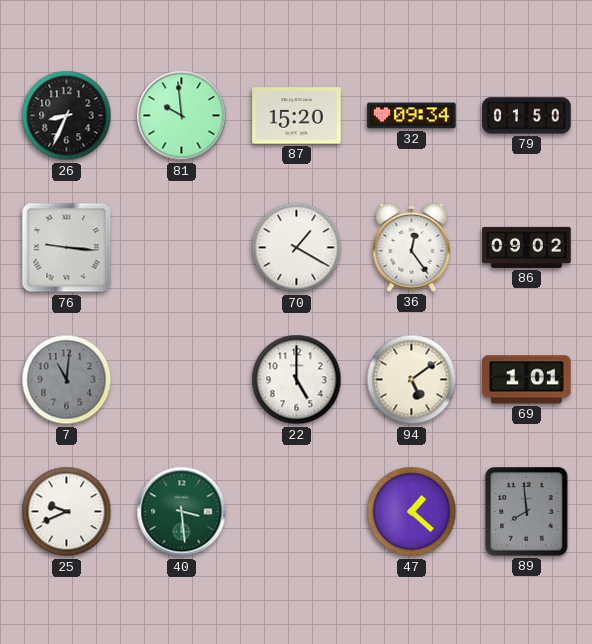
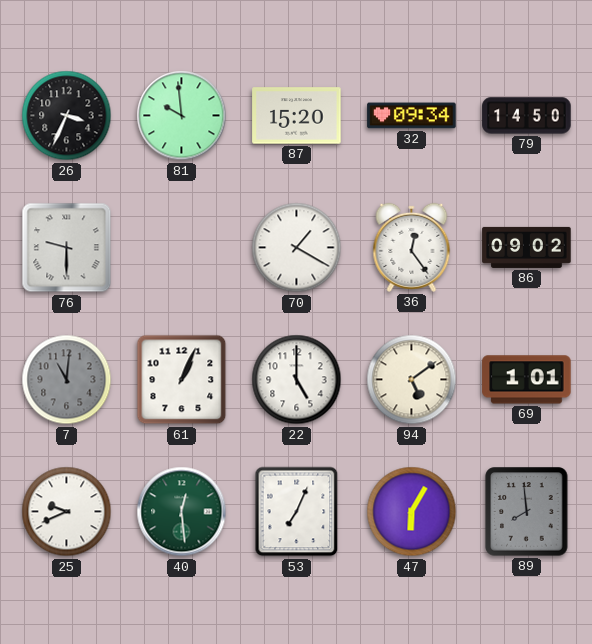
26: 8:34 -> 3:34 (67, 116)
79: 01:50 -> 14:50 (527, 116)
76: 9:16 -> 9:30 (67, 248)
61: none -> 1:04 (182, 380)
40: 3:29 -> 12:29 (182, 512)
53: none -> 7:04 (297, 512)
47: 1:22 -> 6:05 (412, 512)
